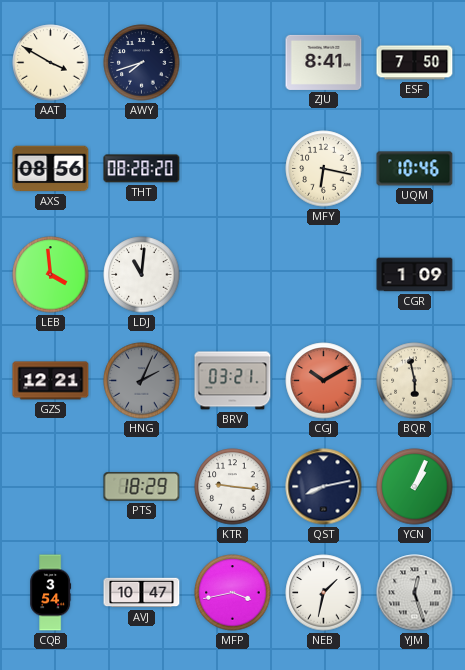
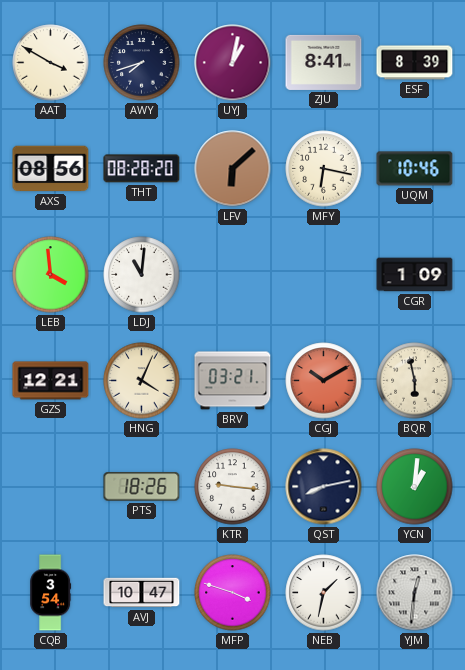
UYJ: none -> 1:02 (233, 63)
ESF: 7:50 -> 8:39 (415, 63)
LFV: none -> 6:08 (233, 169)
HNG: 2:04 -> 4:04 (142, 381)
HNG dial: grey -> cream (142, 381)
PTS: 18:29 -> 18:26 (142, 487)
YCN: 1:04 -> 1:01 (415, 487)
MFP: 3:43 -> 3:48 (233, 593)
YJM: 12:27 -> 12:31 (415, 593)
